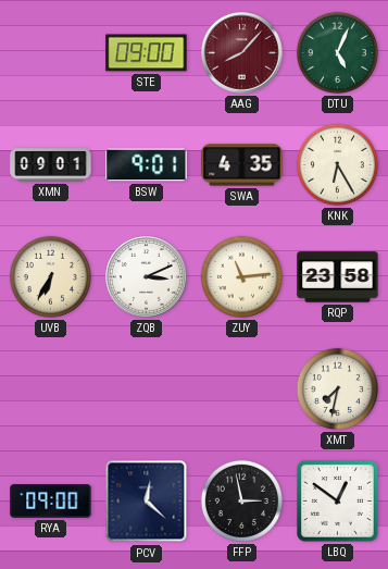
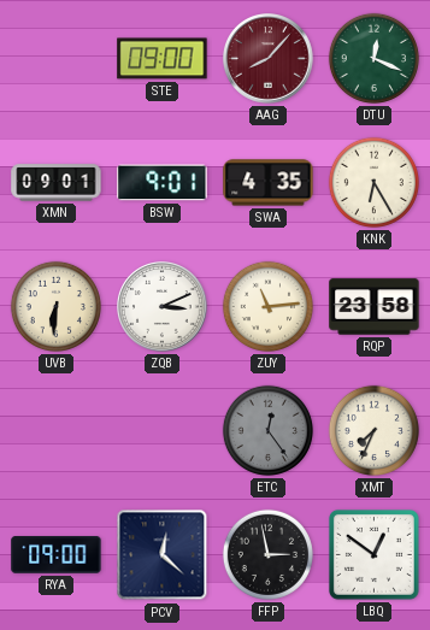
DTU: 5:04 -> 12:19 (373, 58)
UVB: 6:35 -> 6:31 (55, 306)
ETC: none -> 12:24 (267, 430)
XMT: 7:32 -> 7:34 (373, 430)
